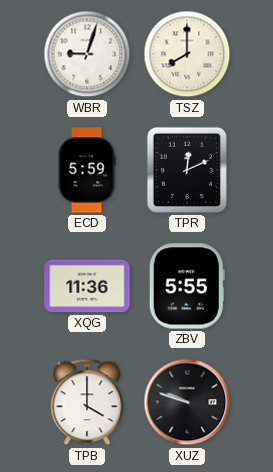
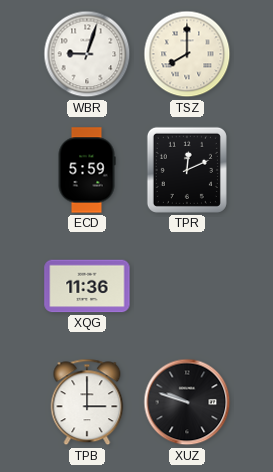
ZBV: 5:55 -> none (187, 286)
TPB: 4:00 -> 3:00 (87, 402)
